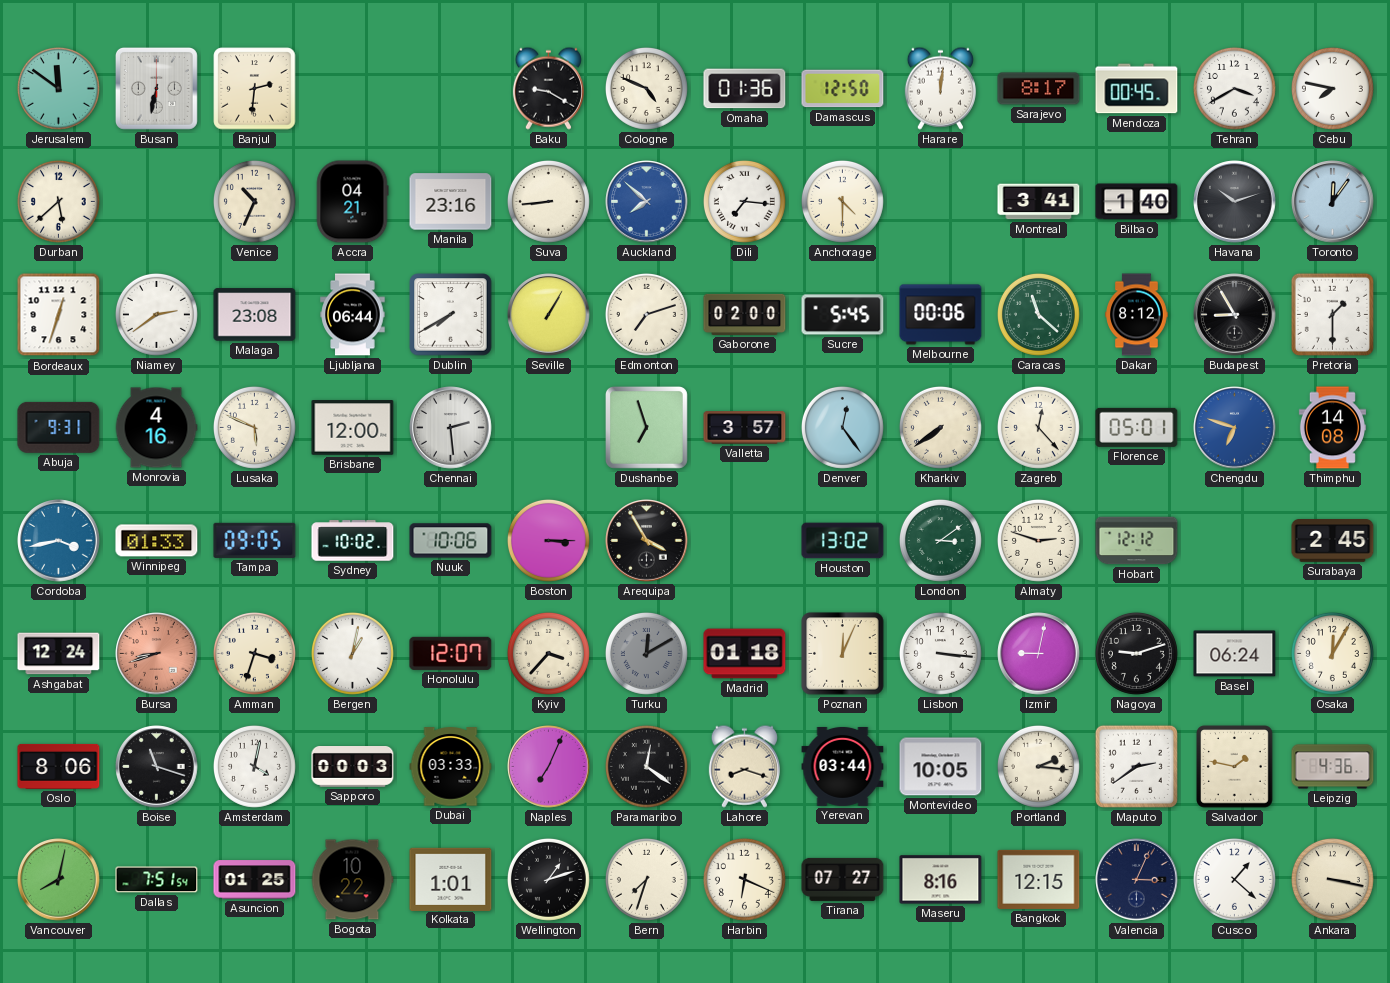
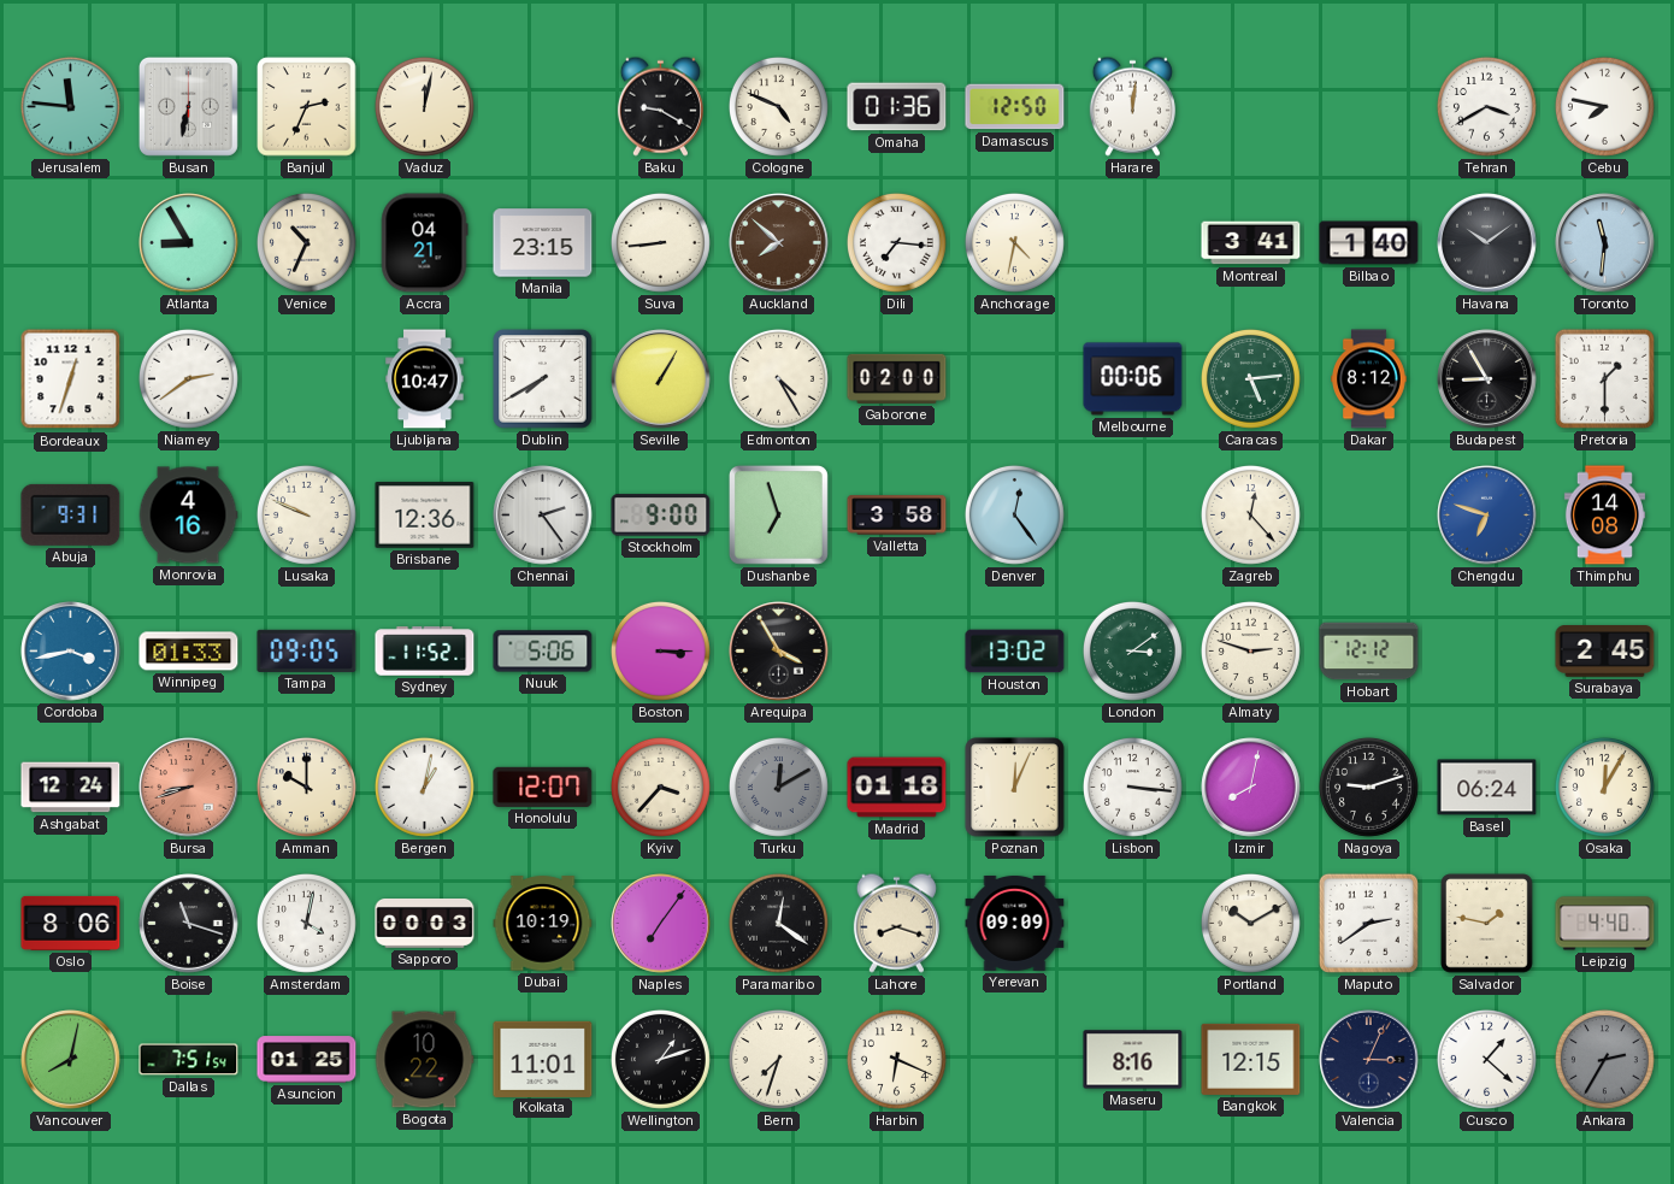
Jerusalem: 11:51 -> 11:46 (70, 106)
Banjul: 2:31 -> 2:34 (307, 107)
Vaduz: none -> 12:02 (424, 106)
Sarajevo: 8:17 -> none (1039, 89)
Mendoza: 00:45 -> none (1137, 89)
Durban: 5:38 -> none (58, 201)
Atlanta: none -> 8:55 (189, 243)
Manila: 23:16 -> 23:15 (543, 243)
Auckland dial: blue -> brown (779, 243)
Anchorage: 4:30 -> 4:32 (1014, 242)
Havana: 10:12 -> 10:09 (1487, 243)
Toronto: 12:06 -> 11:31 (1605, 243)
Malaga: 23:08 -> none (255, 315)
Ljubljana: 06:44 -> 10:47 (425, 379)
Edmonton: 7:12 -> 4:25 (778, 378)
Sucre: 5:45 -> none (843, 315)
Caracas: 11:22 -> 5:14 (1250, 378)
Lusaka: 5:49 -> 9:49 (306, 514)
Brisbane: 12:00 -> 12:36 (425, 516)
Chennai: 2:29 -> 2:24 (543, 516)
Stockholm: none -> 9:00 (661, 516)
Valletta: 3:57 -> 3:58 (897, 516)
Kharkiv: 7:39 -> none (940, 427)
Florence: 05:01 -> none (1137, 427)
Sydney: 10:02 -> 11:52 (425, 652)
Nuuk: 10:06 -> 5:06 (543, 652)
Amman: 3:33 -> 10:00 (306, 787)
Izmir: 9:02 -> 8:02 (1251, 788)
Dubai: 03:33 -> 10:19 (543, 924)
Naples: 7:04 -> 7:06 (661, 924)
Yerevan: 03:44 -> 09:09 (1015, 923)
Montevideo: 10:05 -> none (941, 767)
Portland: 2:16 -> 10:10 (1250, 923)
Leipzig: 4:36 -> 4:40 (1605, 924)
Kolkata: 1:01 -> 11:01 (543, 1059)
Tirana: 07:27 -> none (843, 879)
Ankara: 3:17 -> 2:35 (1604, 1059)
Ankara dial: cream -> grey (1604, 1059)
